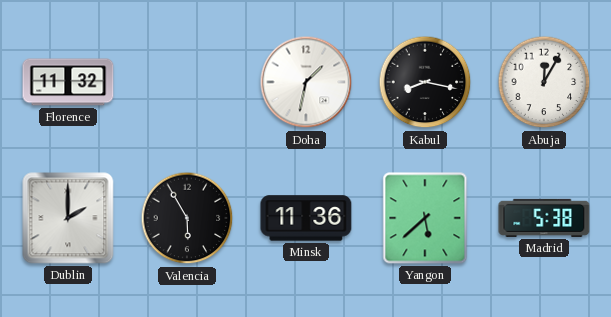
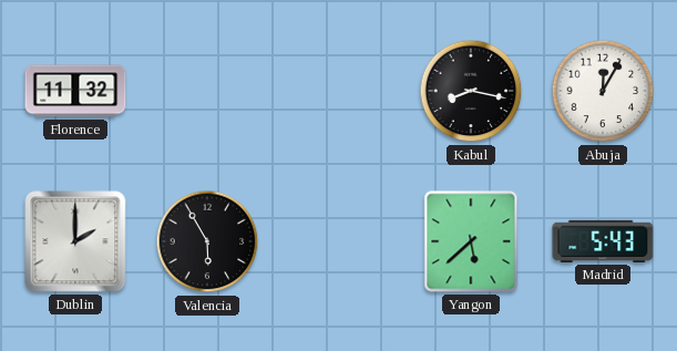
Doha: 1:32 -> none (306, 82)
Minsk: 11:36 -> none (306, 218)
Madrid: 5:38 -> 5:43 (603, 241)
